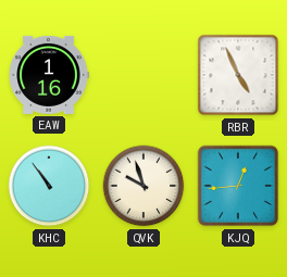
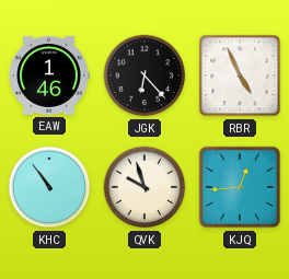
EAW: 1:16 -> 1:46 (49, 75)
JGK: none -> 6:23 (144, 75)
